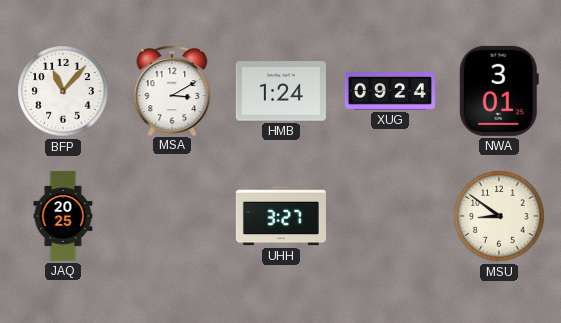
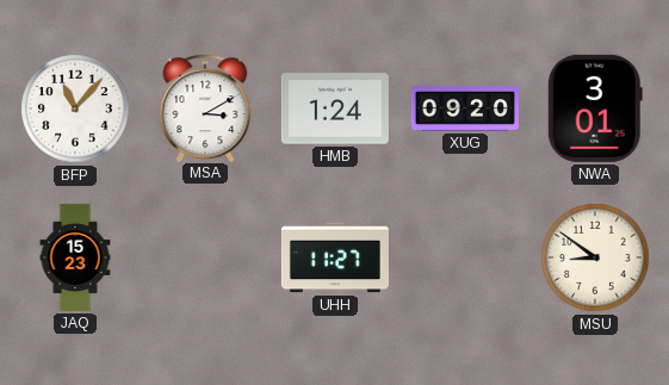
XUG: 09:24 -> 09:20 (465, 110)
JAQ: 20:25 -> 15:23 (75, 257)
UHH: 3:27 -> 11:27 (335, 257)
